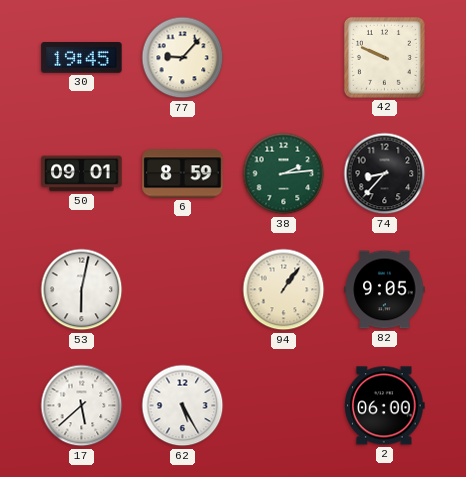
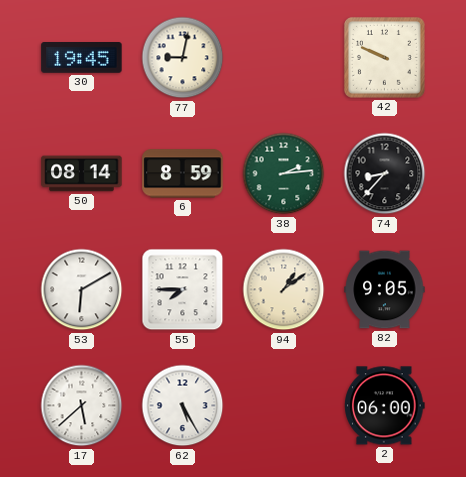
77: 9:07 -> 9:02 (183, 58)
50: 09:01 -> 08:14 (82, 174)
53: 6:02 -> 6:10 (82, 290)
55: none -> 7:45 (183, 290)
94: 1:06 -> 1:09 (284, 290)
